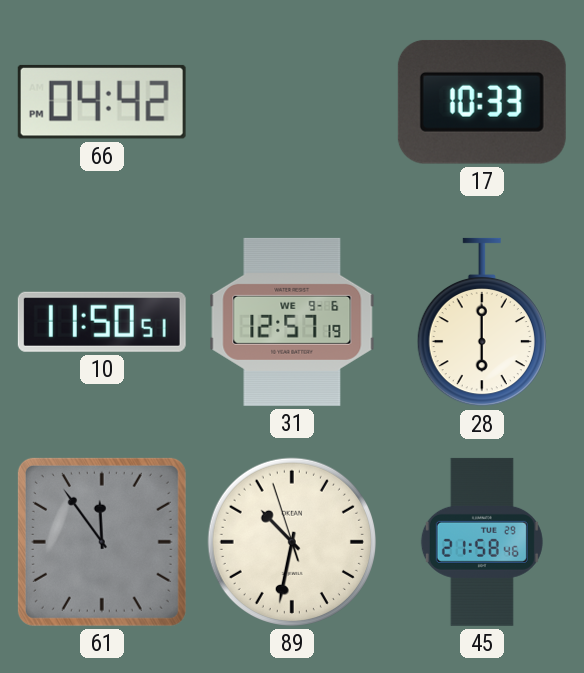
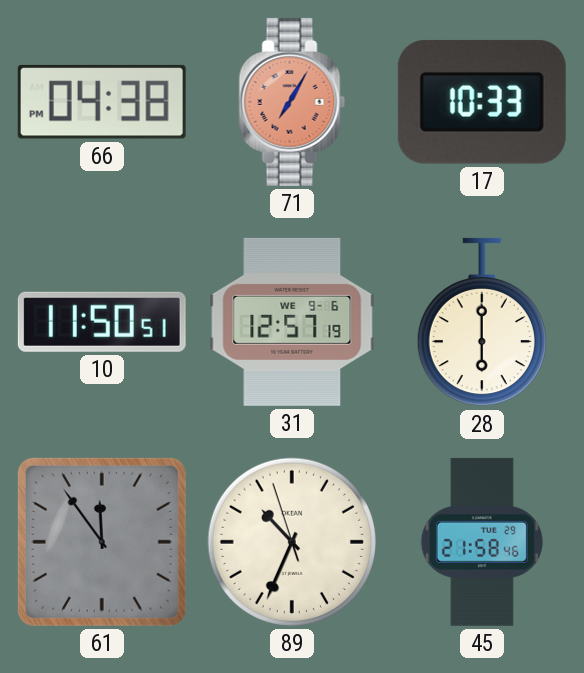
66: 04:42 -> 04:38 (102, 102)
71: none -> 7:05 (292, 102)
89: 10:31 -> 10:33 (292, 542)
